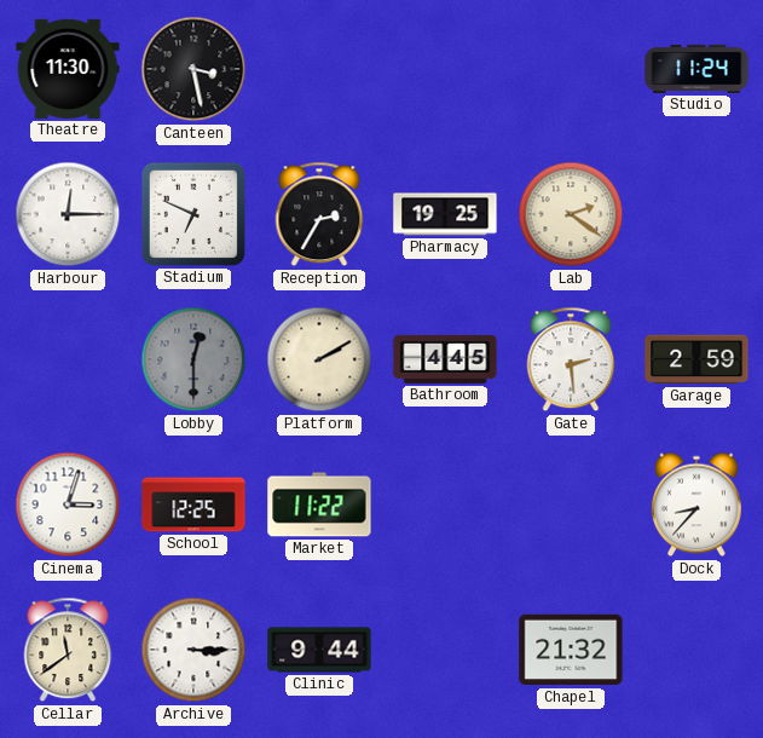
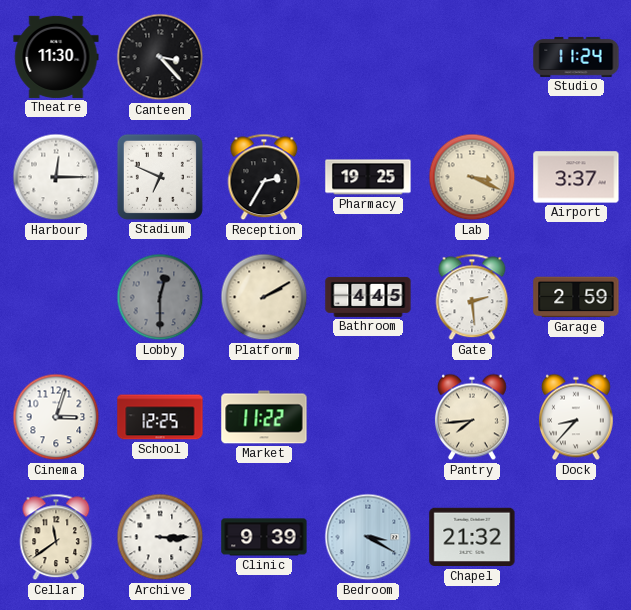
Canteen: 3:28 -> 3:23 (160, 57)
Lab: 2:21 -> 3:19 (472, 177)
Airport: none -> 3:37 (576, 177)
Pantry: none -> 7:44 (472, 417)
Clinic: 9:44 -> 9:39 (264, 537)
Bedroom: none -> 3:20 (368, 537)
